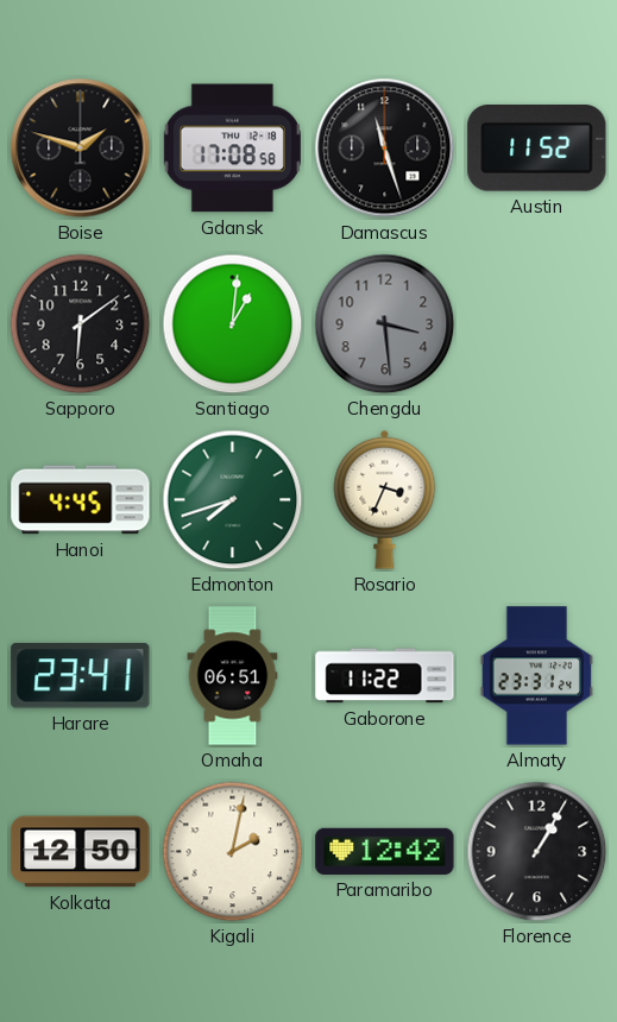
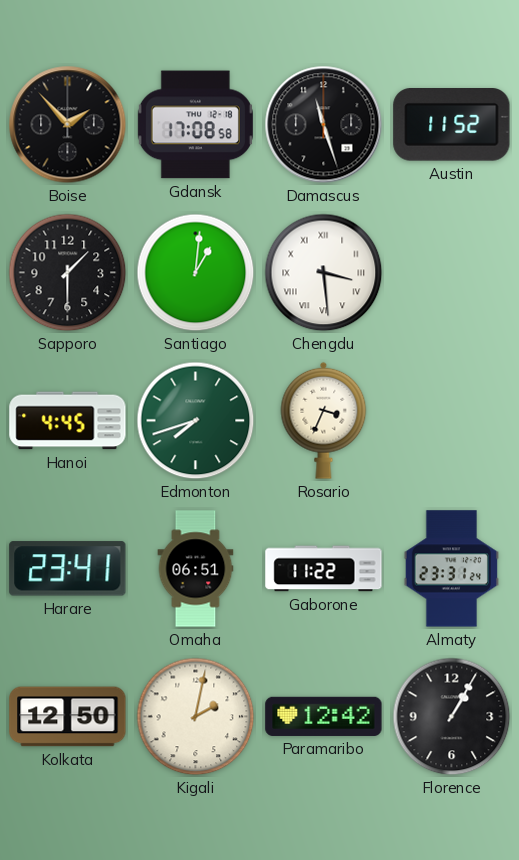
Boise: 1:48 -> 1:53 (68, 125)
Sapporo: 6:09 -> 1:30 (68, 273)
Chengdu dial: grey -> white (324, 273)
Chengdu numerals: Arabic -> Roman (324, 273)
